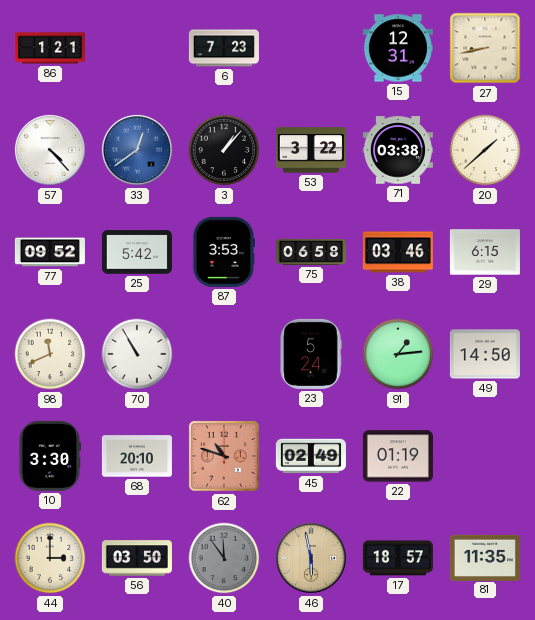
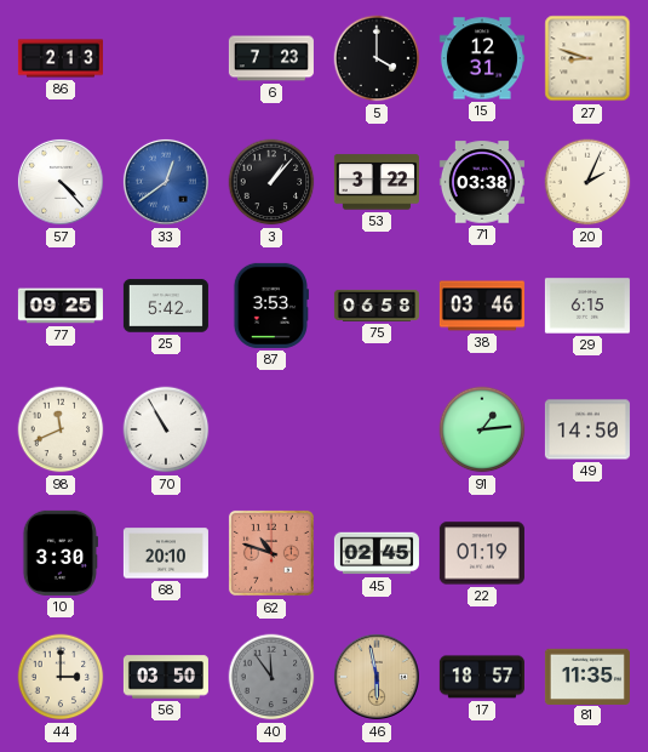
86: 1:21 -> 2:13 (61, 58)
5: none -> 4:00 (377, 58)
27: 8:43 -> 8:48 (587, 58)
20: 1:38 -> 2:04 (587, 182)
77: 09:52 -> 09:25 (61, 306)
23: 5:24 -> none (311, 354)
45: 02:49 -> 02:45 (377, 553)
